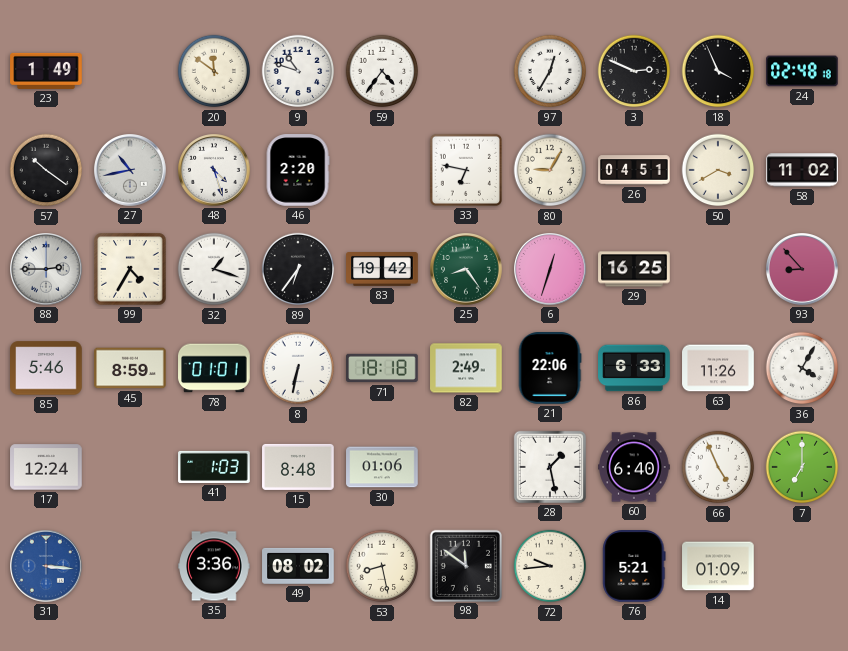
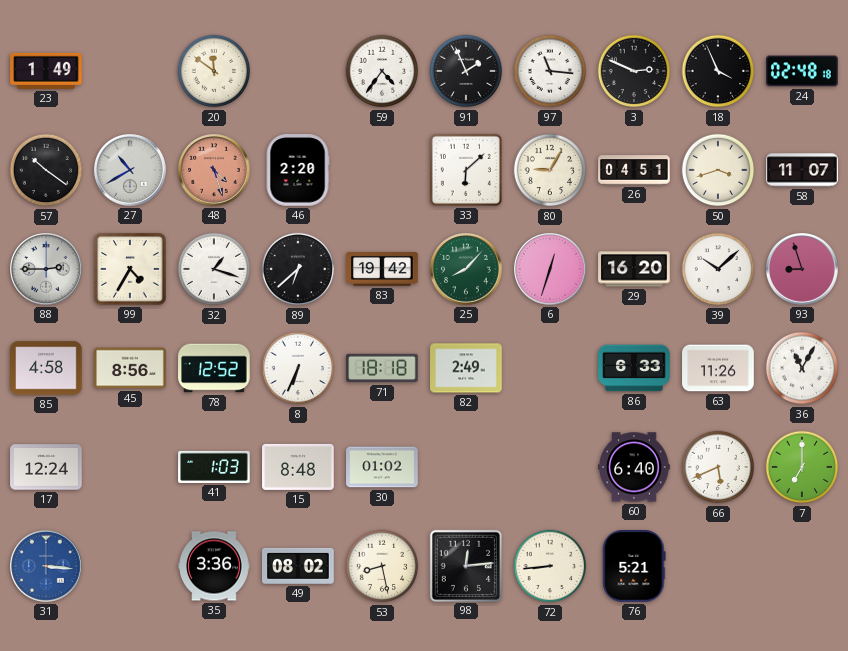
9: 10:48 -> none (298, 71)
91: none -> 1:56 (466, 71)
97: 12:35 -> 11:16 (550, 71)
27: 10:43 -> 10:40 (131, 171)
48 dial: white -> salmon (215, 171)
33: 6:47 -> 6:08 (466, 170)
50: 3:40 -> 3:42 (718, 170)
58: 11:02 -> 11:07 (802, 170)
89: 6:36 -> 6:38 (298, 269)
25: 8:24 -> 8:07 (467, 270)
29: 16:25 -> 16:20 (634, 269)
39: none -> 10:08 (718, 269)
93: 8:53 -> 8:57 (803, 270)
85: 5:46 -> 4:58 (46, 368)
45: 8:59 -> 8:56 (130, 368)
78: 01:01 -> 12:52 (214, 368)
8: 6:32 -> 6:34 (298, 368)
21: 22:06 -> none (550, 368)
36: 4:05 -> 11:05 (802, 368)
30: 01:06 -> 01:02 (382, 467)
28: 1:28 -> none (550, 467)
66: 4:56 -> 5:41 (718, 467)
98: 11:51 -> 12:14 (465, 565)
72: 9:44 -> 8:44 (550, 566)
14: 01:09 -> none (718, 566)
